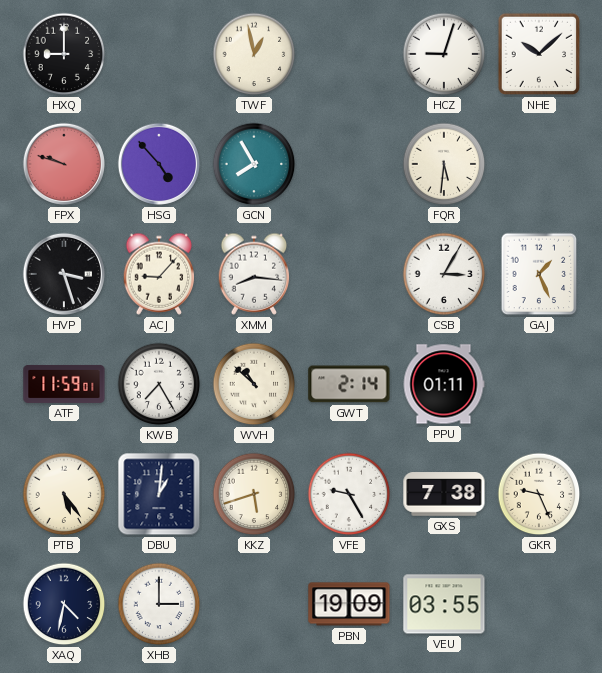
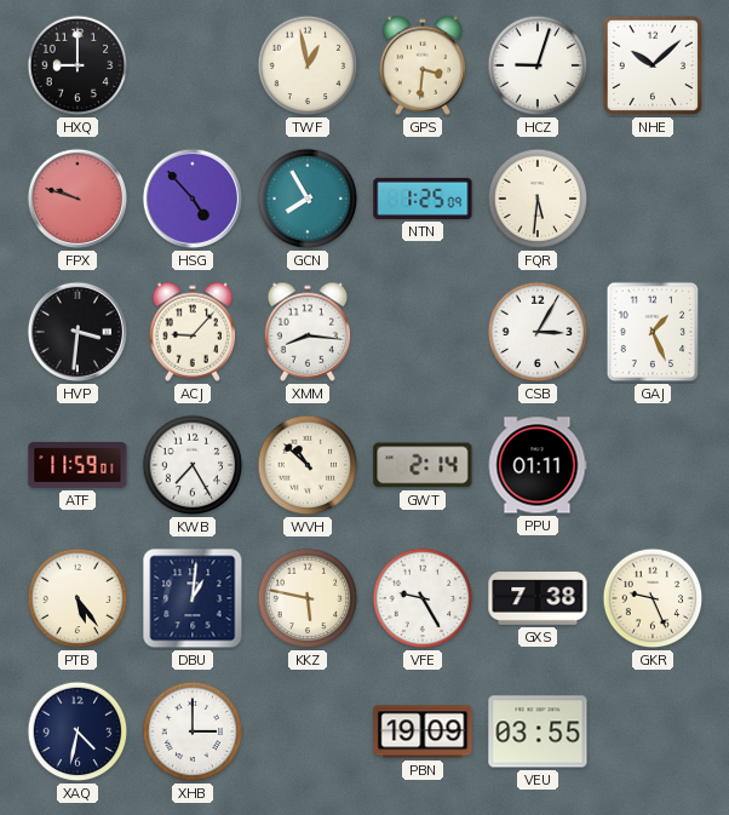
GPS: none -> 3:31 (423, 65)
NTN: none -> 1:25 (423, 199)
HVP: 3:27 -> 3:31 (78, 332)
KKZ: 5:42 -> 5:47 (308, 598)
